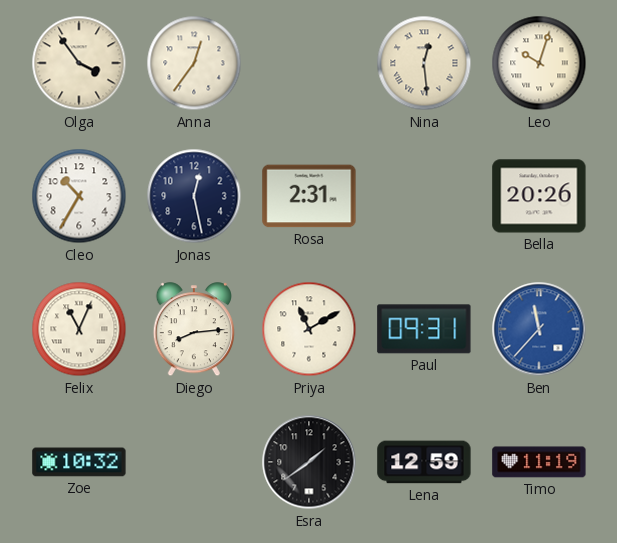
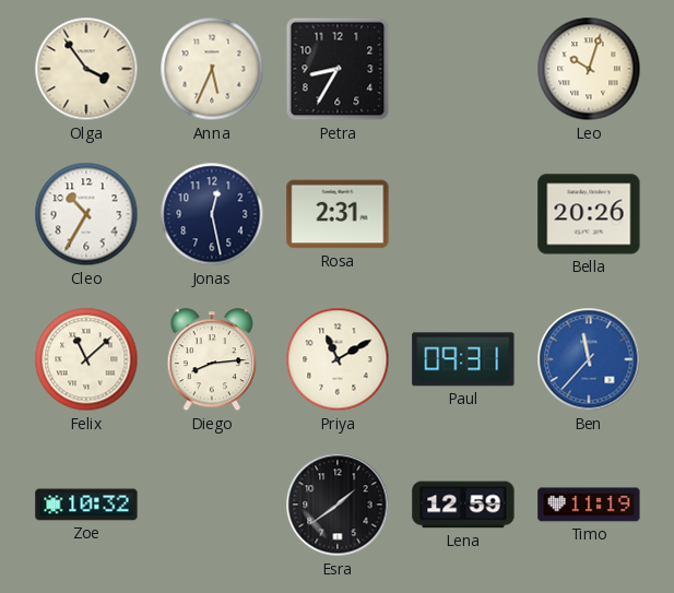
Anna: 12:36 -> 5:34 (212, 69)
Petra: none -> 8:35 (338, 69)
Nina: 12:29 -> none (424, 63)
Felix: 11:04 -> 11:08 (86, 359)
